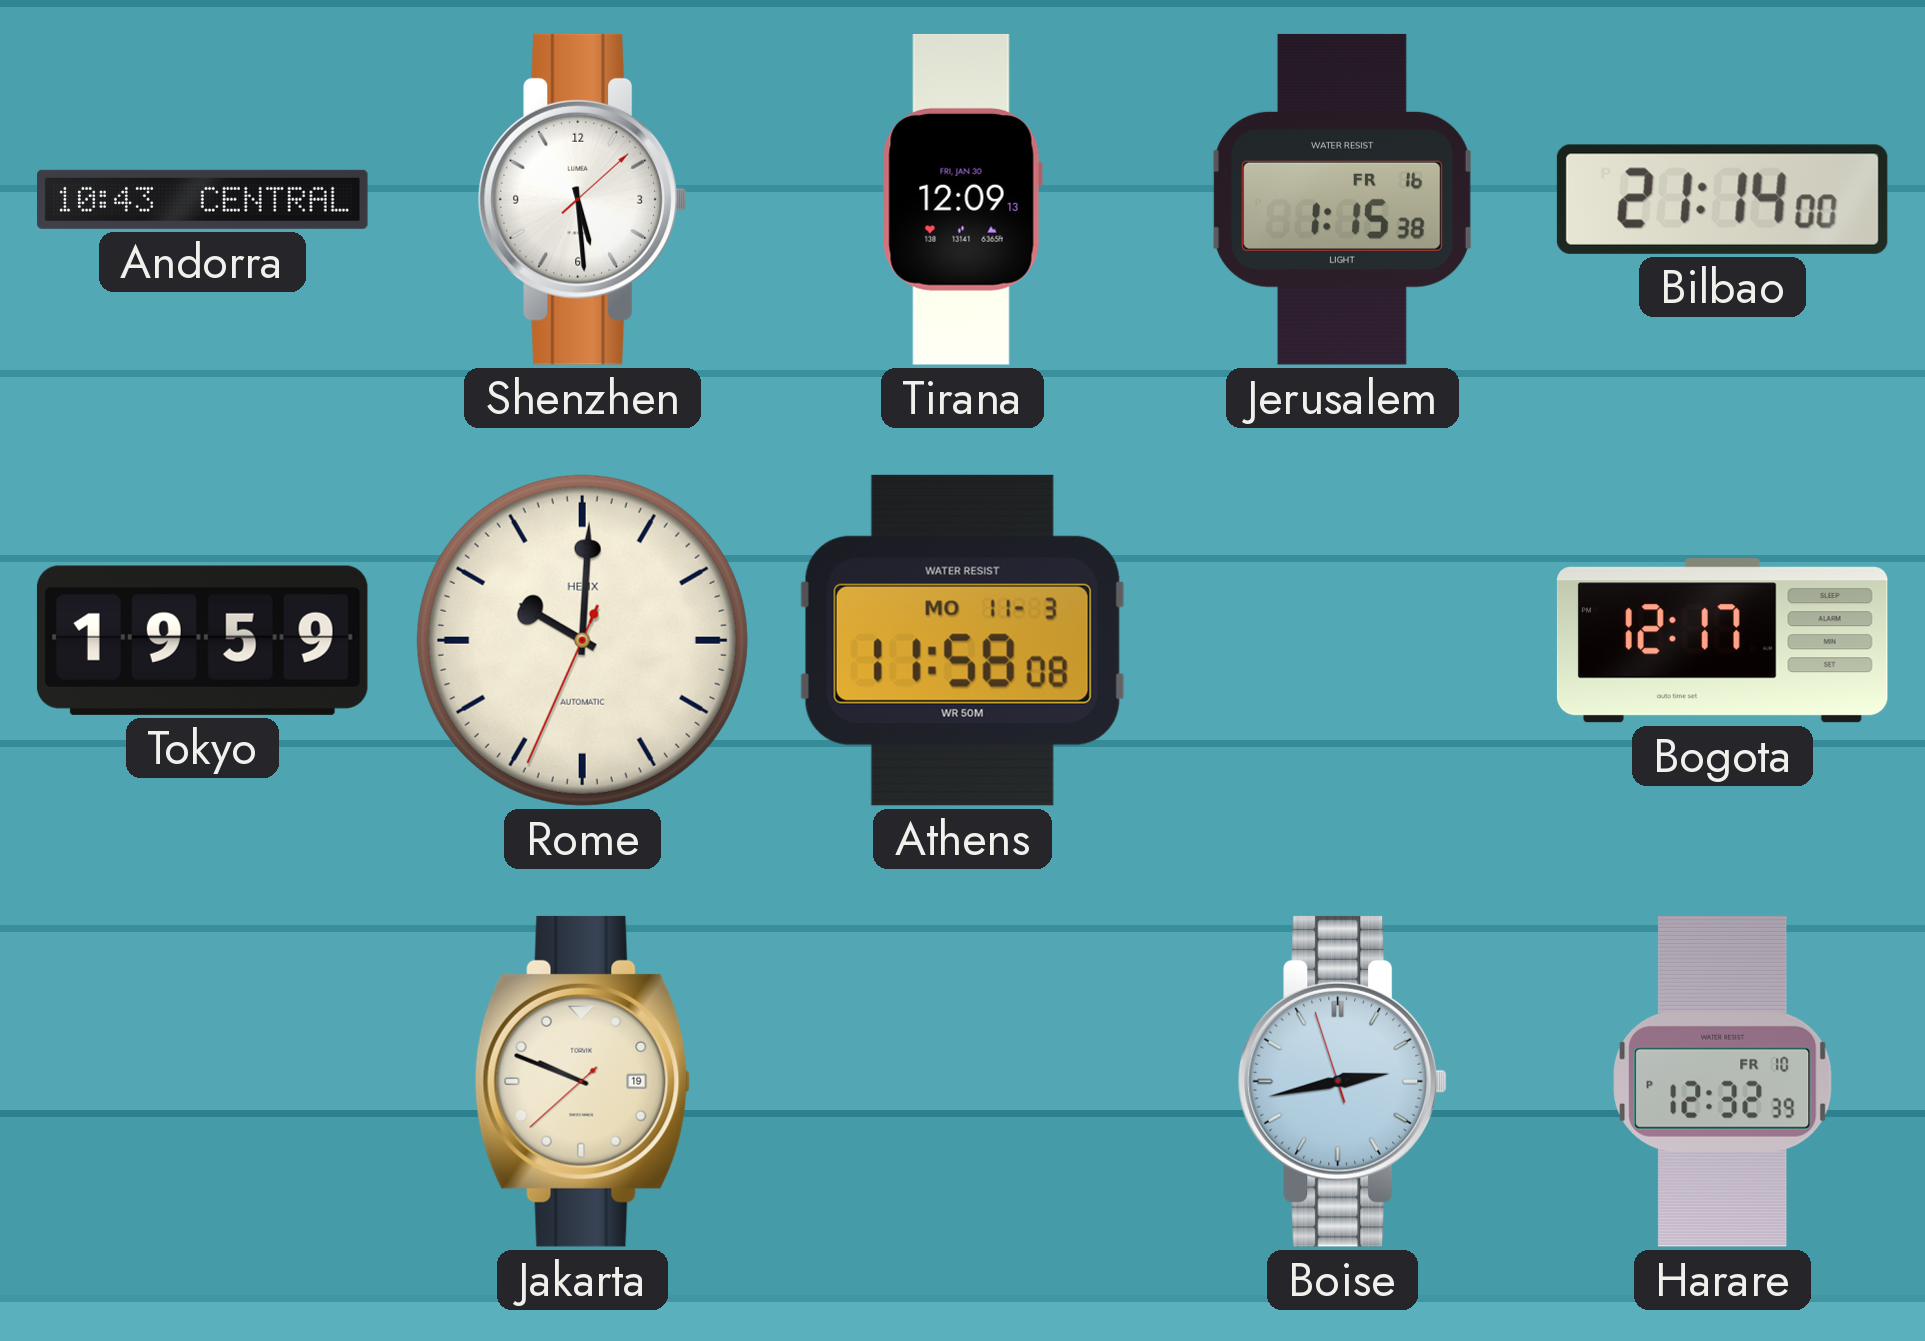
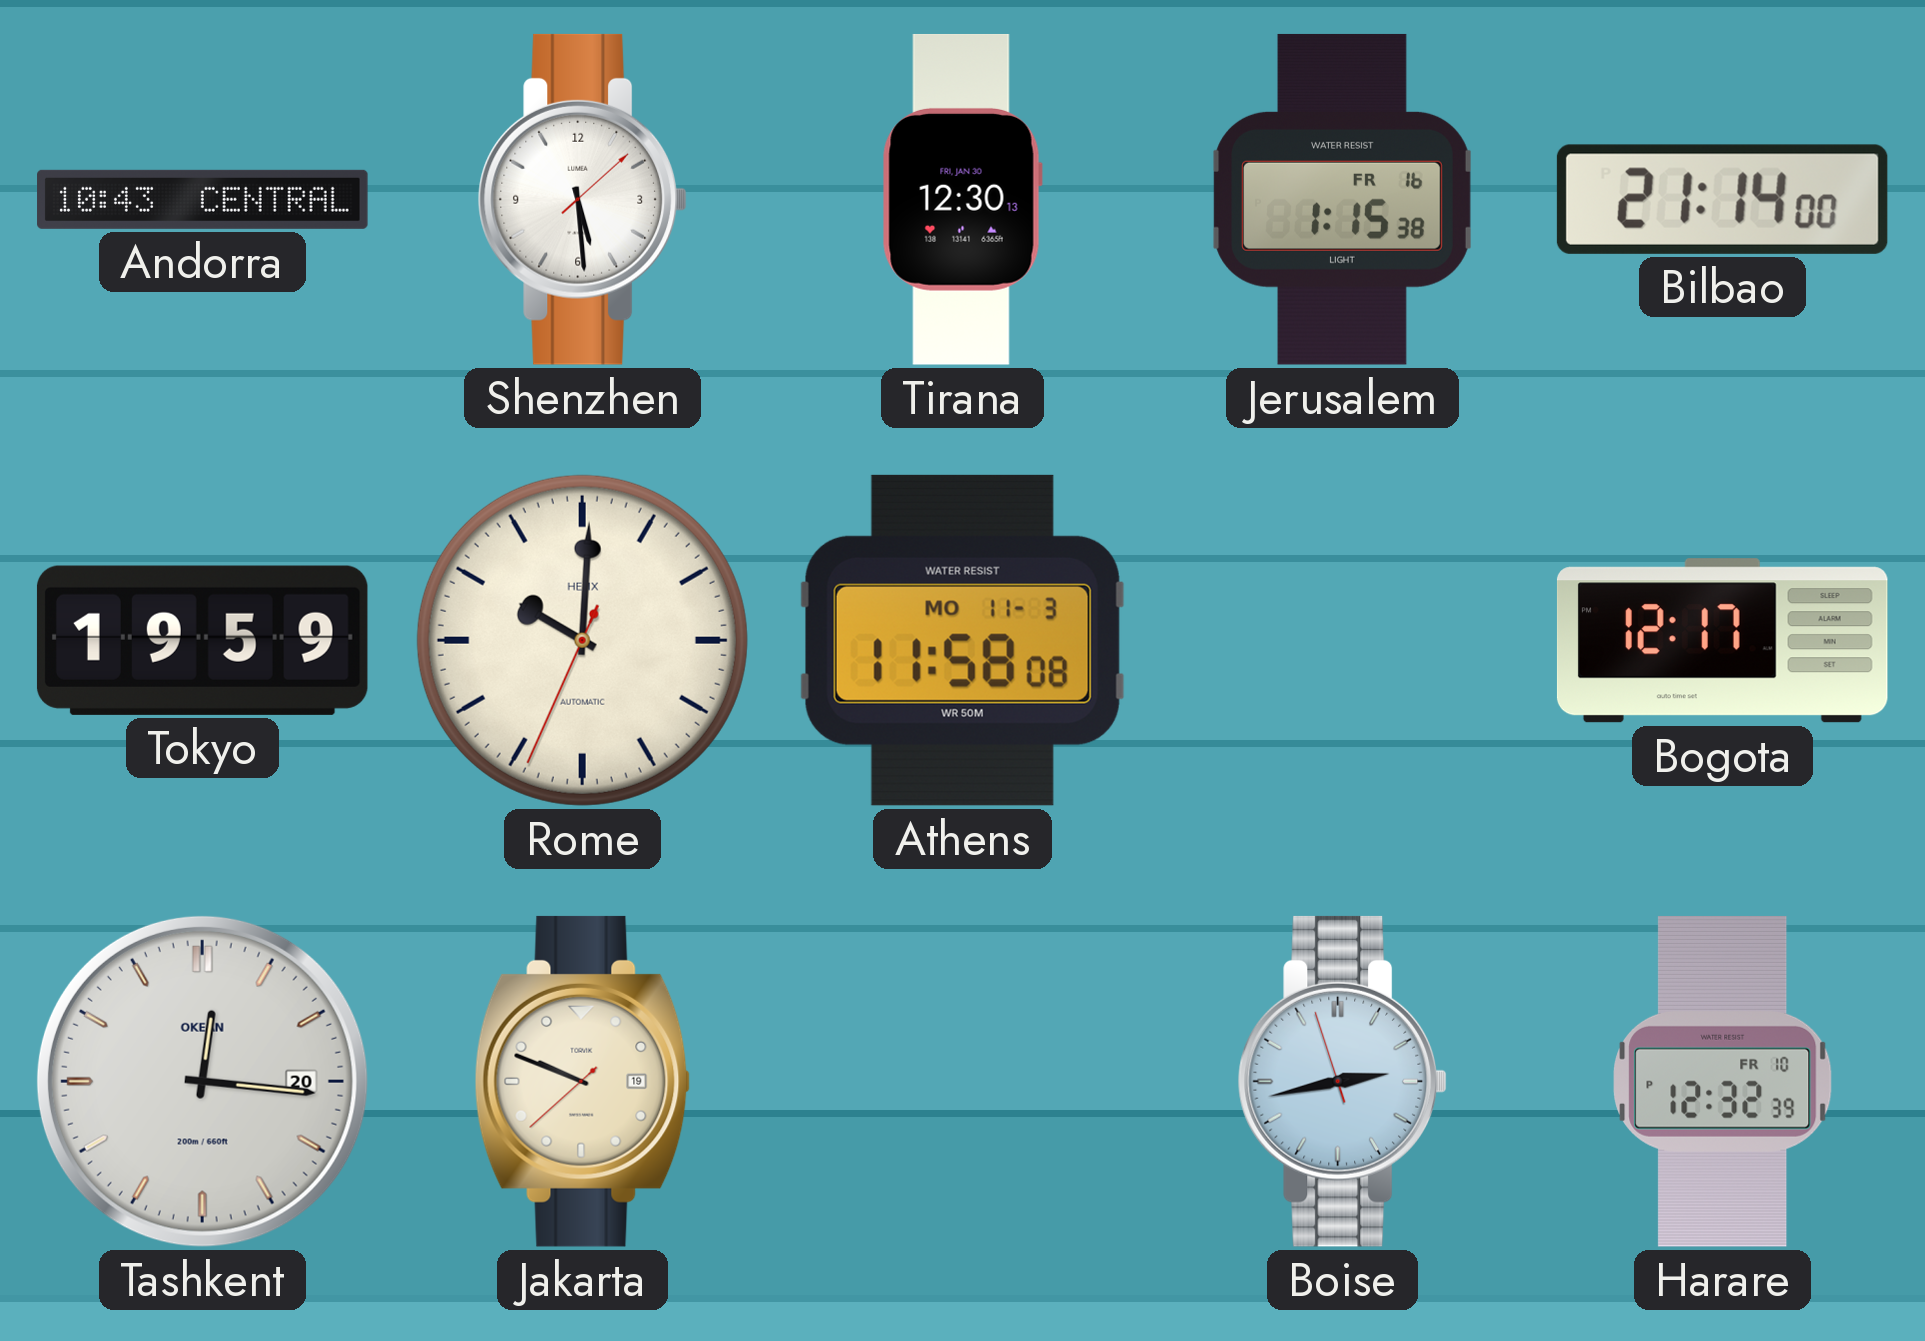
Tirana: 12:09 -> 12:30 (962, 200)
Tashkent: none -> 12:16 (202, 1081)
